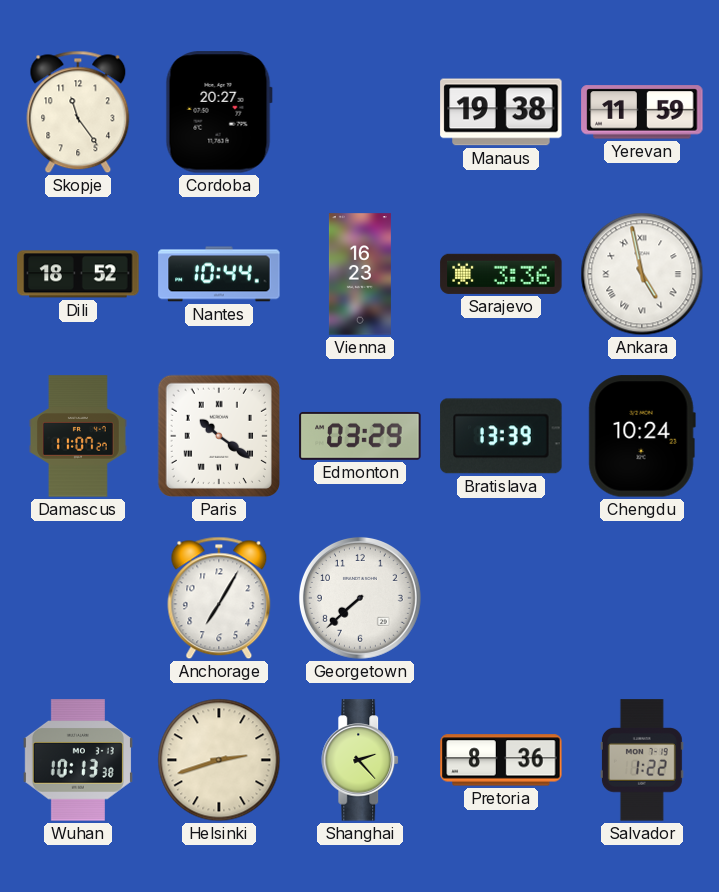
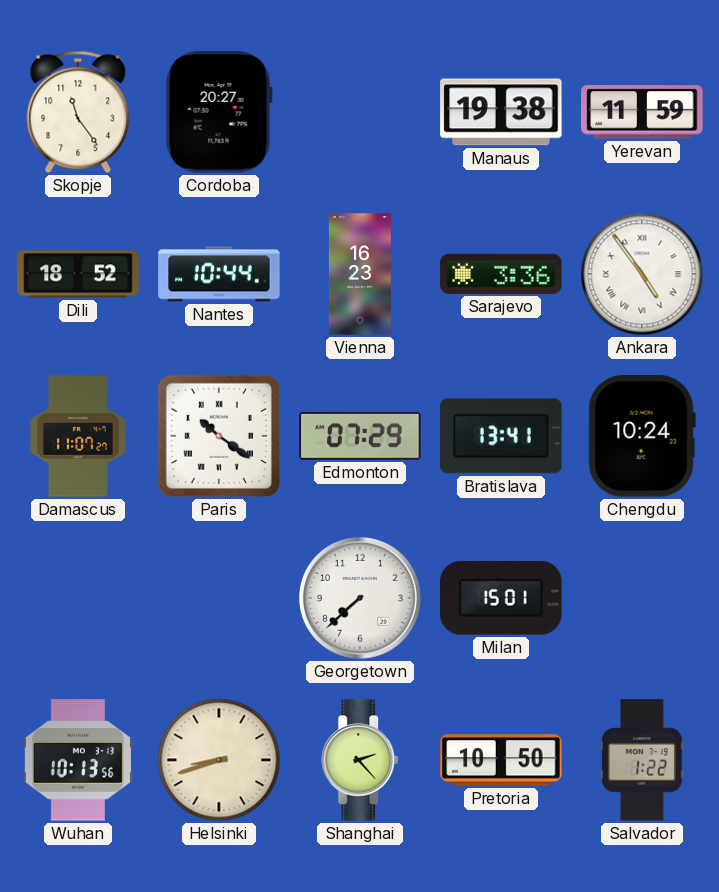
Ankara: 4:58 -> 4:54 (642, 274)
Edmonton: 03:29 -> 07:29 (360, 436)
Bratislava: 13:39 -> 13:41 (501, 436)
Anchorage: 7:05 -> none (219, 598)
Milan: none -> 15:01 (501, 598)
Wuhan: 10:13:38 -> 10:13:56 (78, 760)
Helsinki: 2:42 -> 8:42 (219, 760)
Pretoria: 8:36 -> 10:50 (501, 760)
